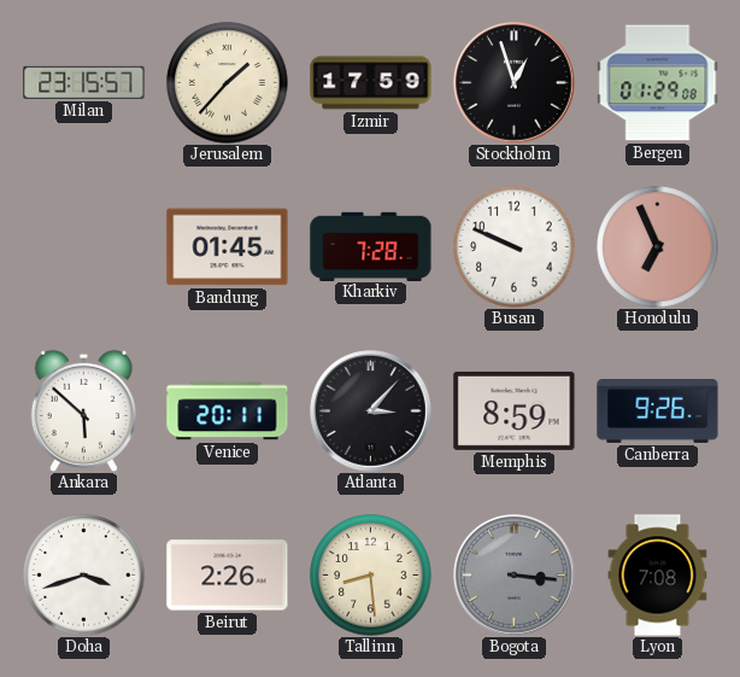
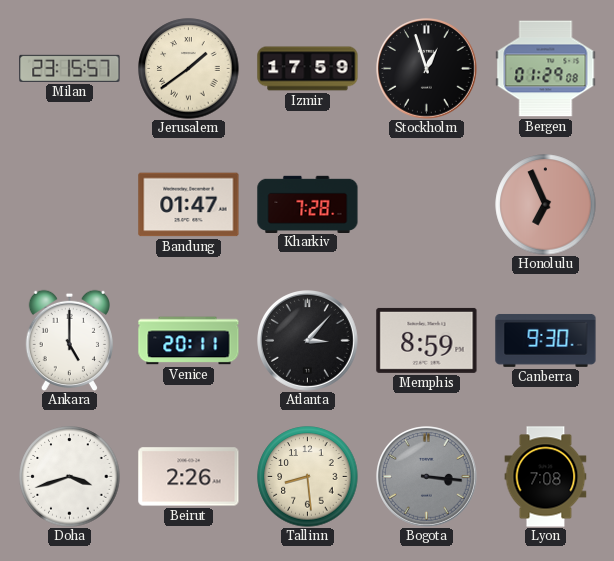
Jerusalem: 1:37 -> 1:39 (189, 69)
Bandung: 01:45 -> 01:47 (189, 205)
Busan: 9:49 -> none (515, 247)
Ankara: 5:52 -> 5:00 (69, 340)
Canberra: 9:26 -> 9:30 (546, 340)
